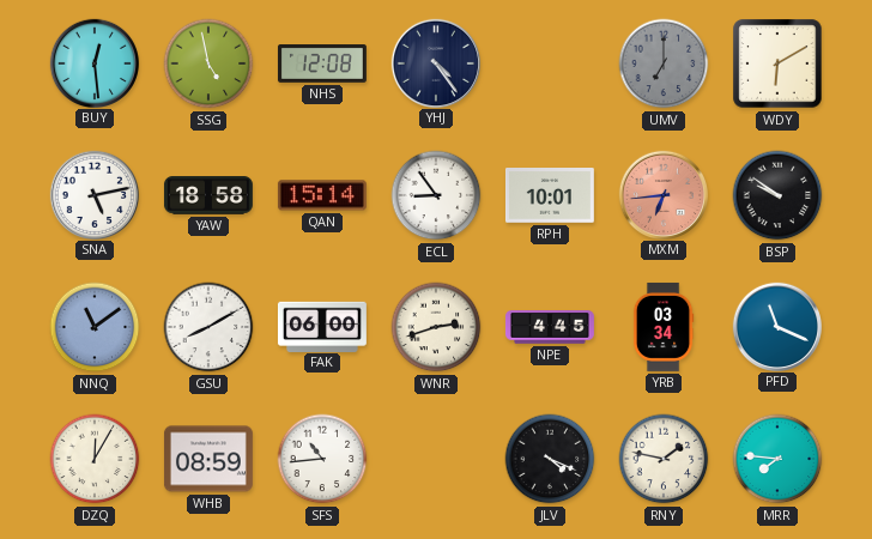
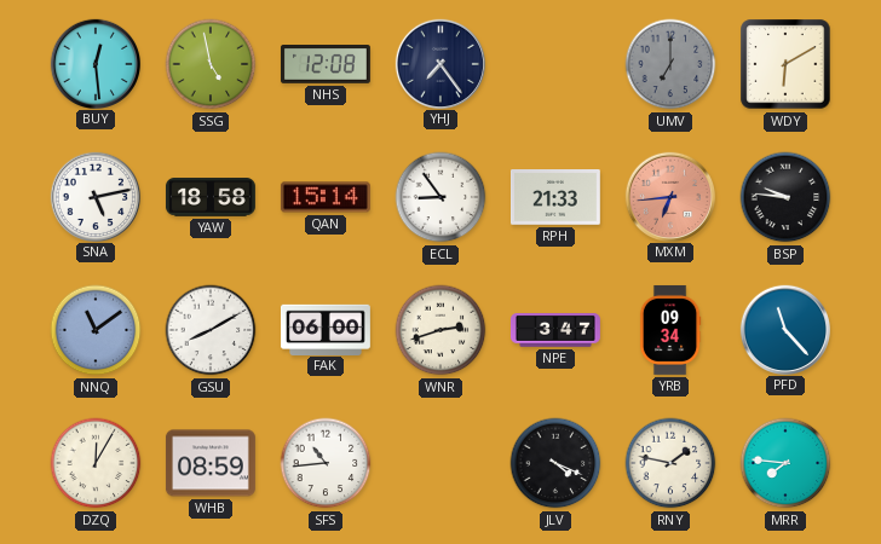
YHJ: 4:24 -> 7:24 (439, 63)
RPH: 10:01 -> 21:33 (555, 198)
BSP: 9:51 -> 9:46 (785, 197)
NPE: 4:45 -> 3:47 (555, 330)
YRB: 03:34 -> 09:34 (670, 330)
PFD: 11:19 -> 11:23 (784, 329)
